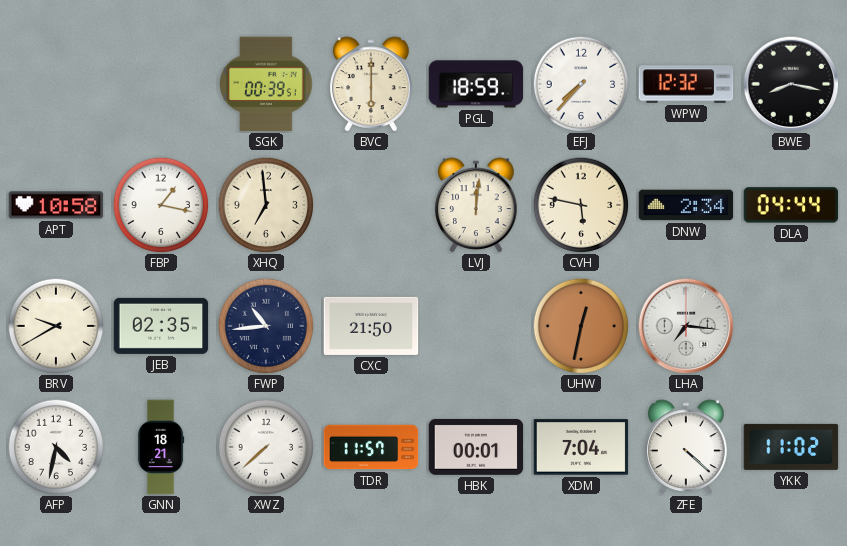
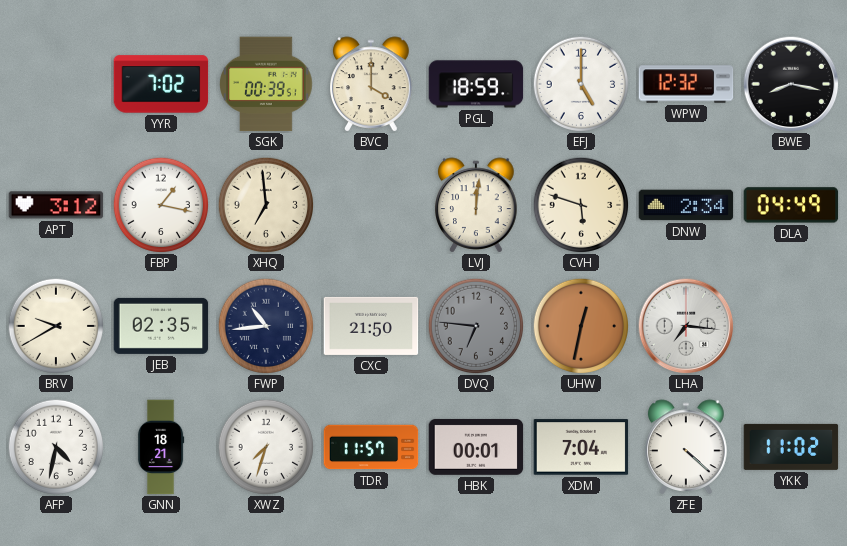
YYR: none -> 7:02 (161, 84)
BVC: 6:00 -> 4:00 (371, 84)
EFJ: 7:37 -> 5:00 (581, 84)
APT: 10:58 -> 3:12 (56, 205)
CVH: 5:47 -> 5:48 (581, 205)
DLA: 04:44 -> 04:49 (791, 205)
DVQ: none -> 6:46 (476, 326)
XWZ: 7:38 -> 7:33 (266, 447)
